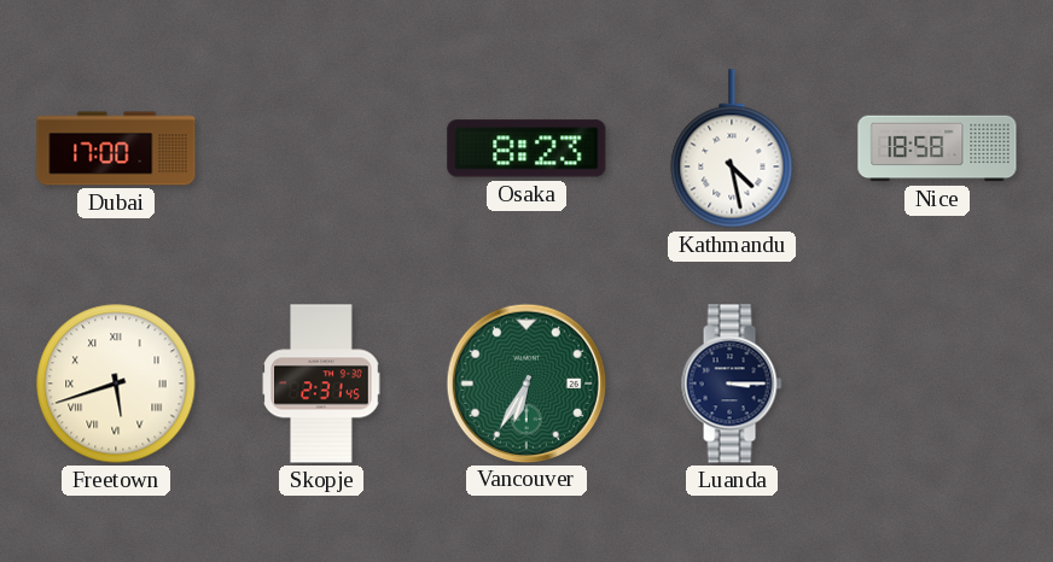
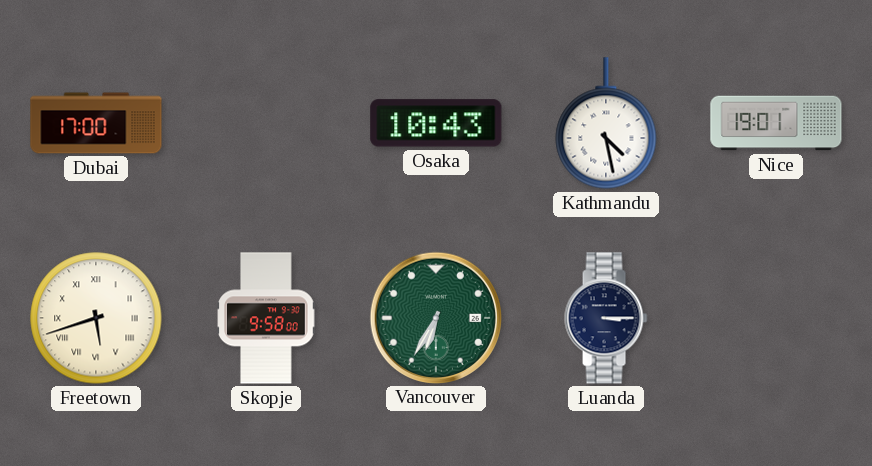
Osaka: 8:23 -> 10:43 (436, 123)
Nice: 18:58 -> 19:01 (776, 123)
Skopje: 2:31 -> 9:58 (266, 318)
